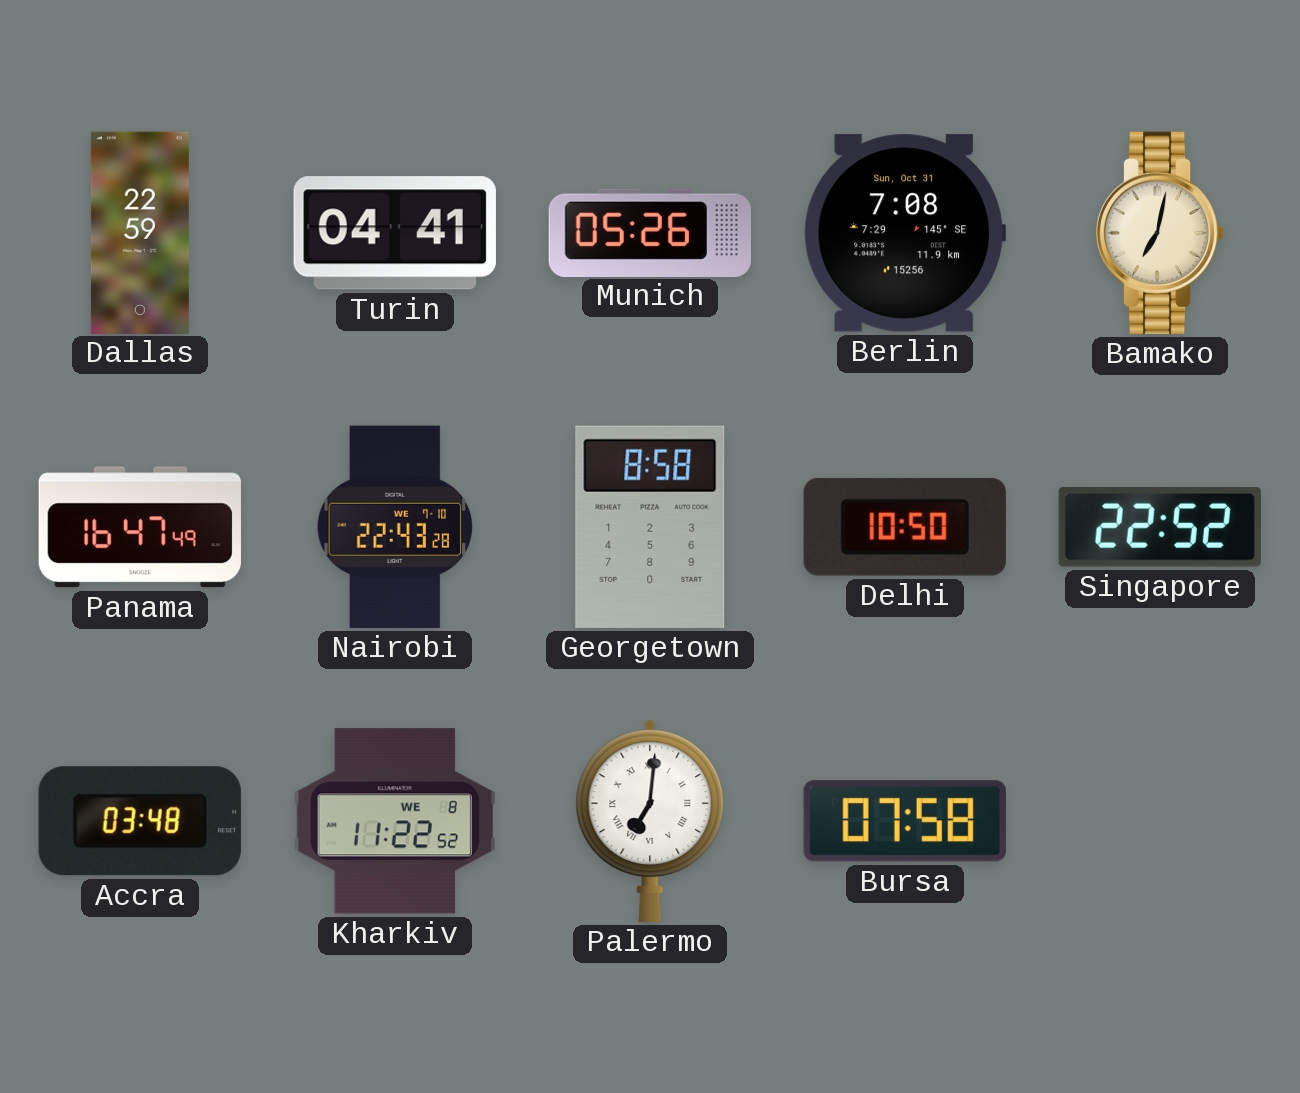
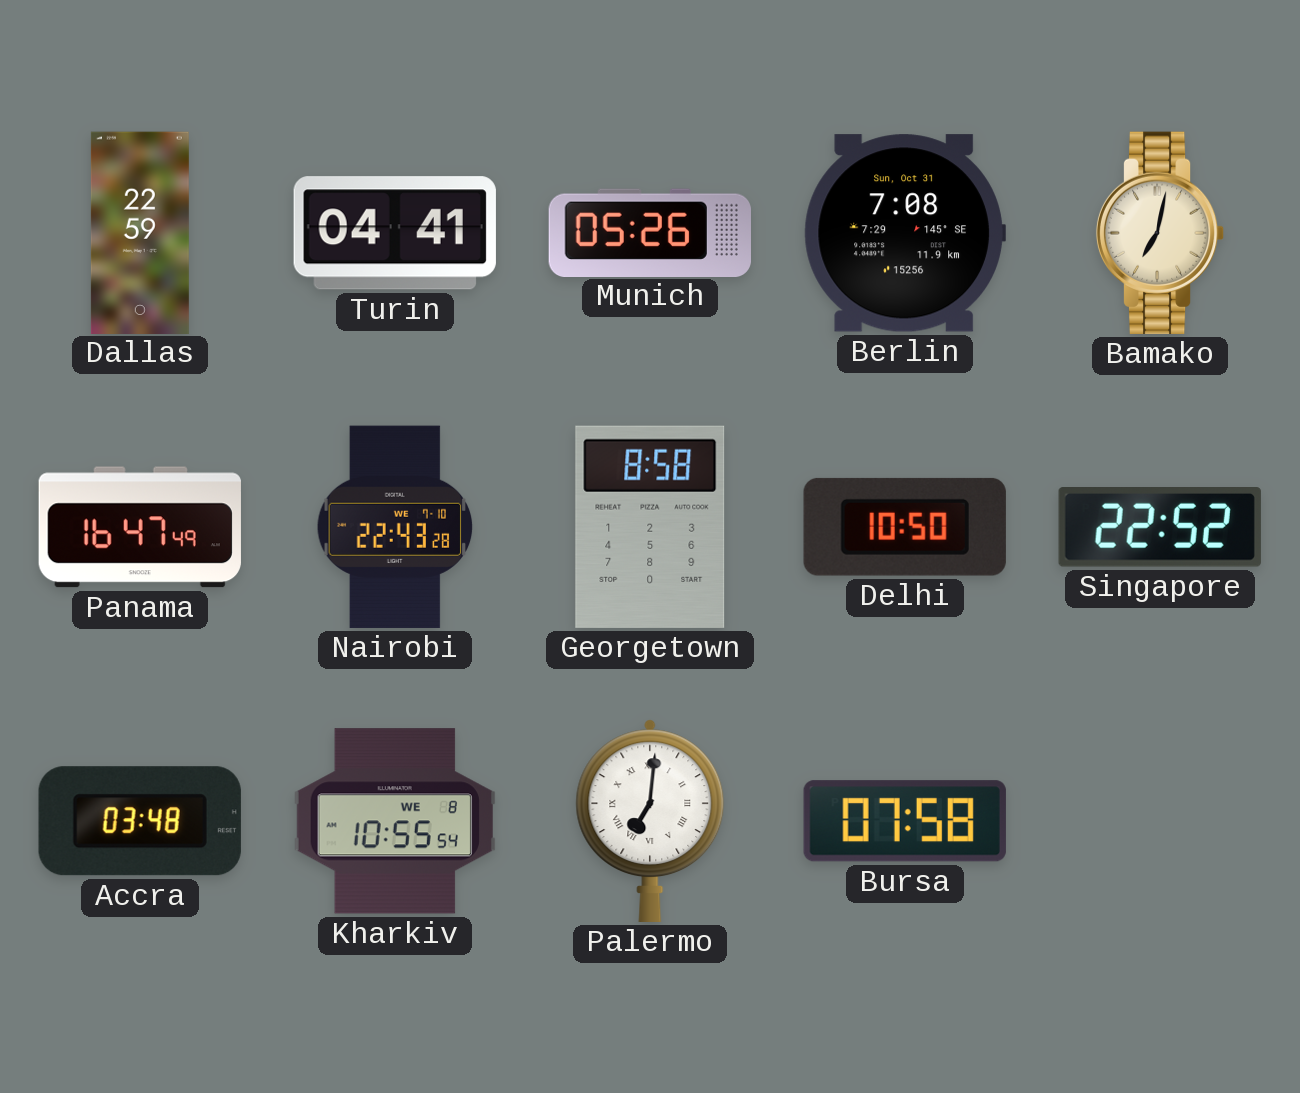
Kharkiv: 11:22 -> 10:55 (395, 821)
